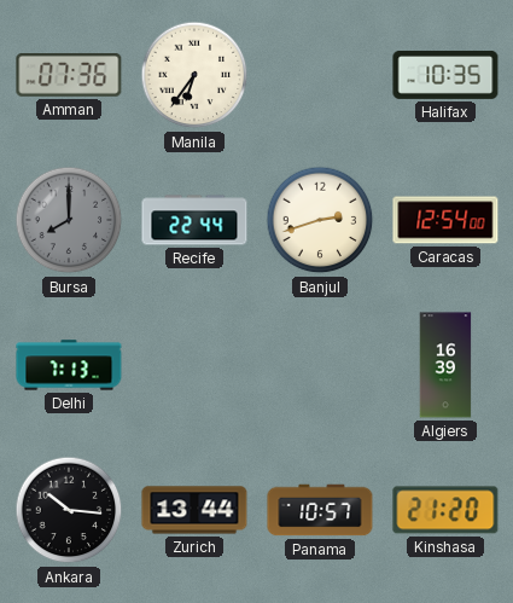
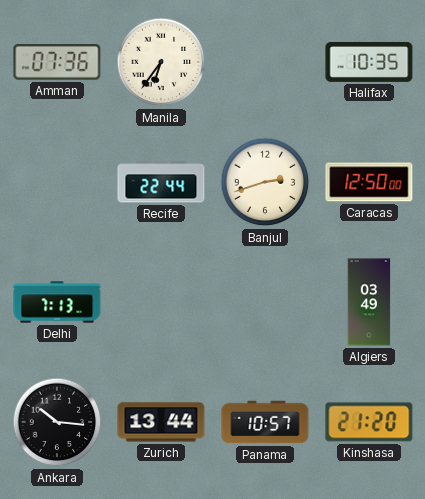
Bursa: 8:00 -> none (69, 220)
Caracas: 12:54 -> 12:50 (369, 182)
Algiers: 16:39 -> 03:49 (369, 302)
